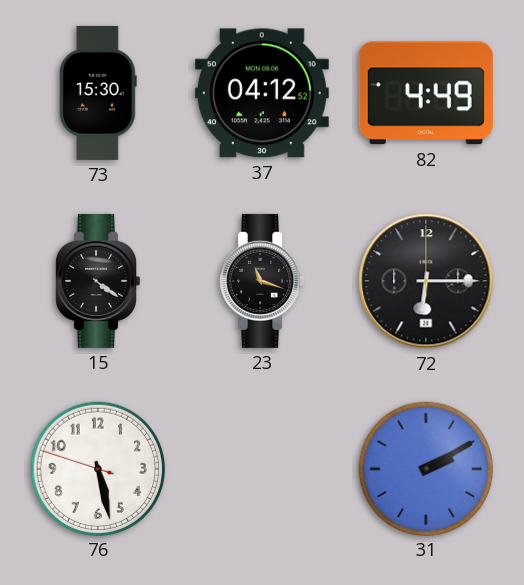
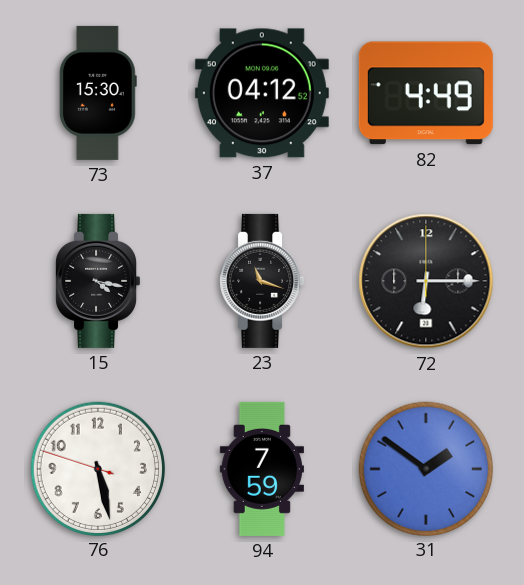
15: 4:21 -> 4:17 (98, 281)
94: none -> 7:59 (262, 469)
31: 2:10 -> 1:51 (425, 468)
